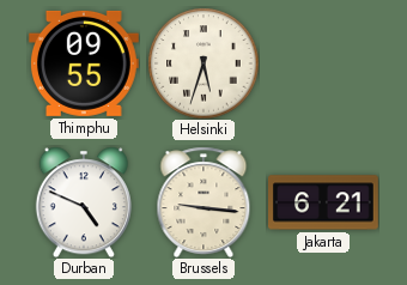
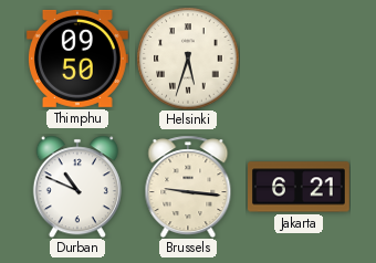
Thimphu: 09:55 -> 09:50 (77, 59)
Durban: 4:49 -> 10:49 (77, 187)
